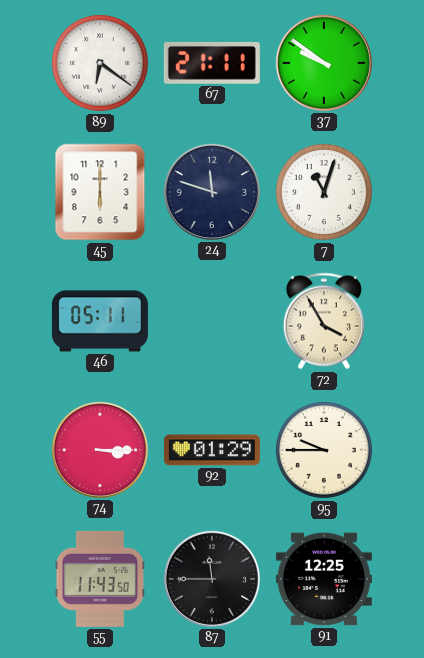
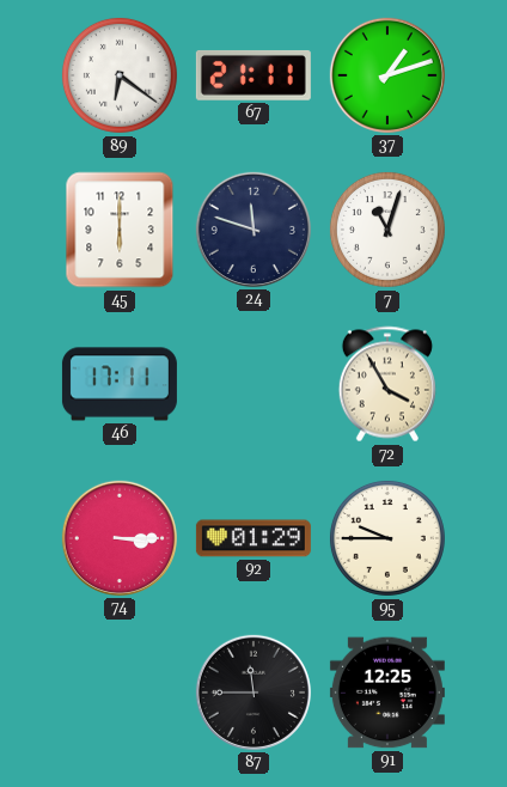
37: 9:51 -> 1:12 (387, 75)
46: 05:11 -> 17:11 (120, 384)
55: 11:43 -> none (100, 579)
